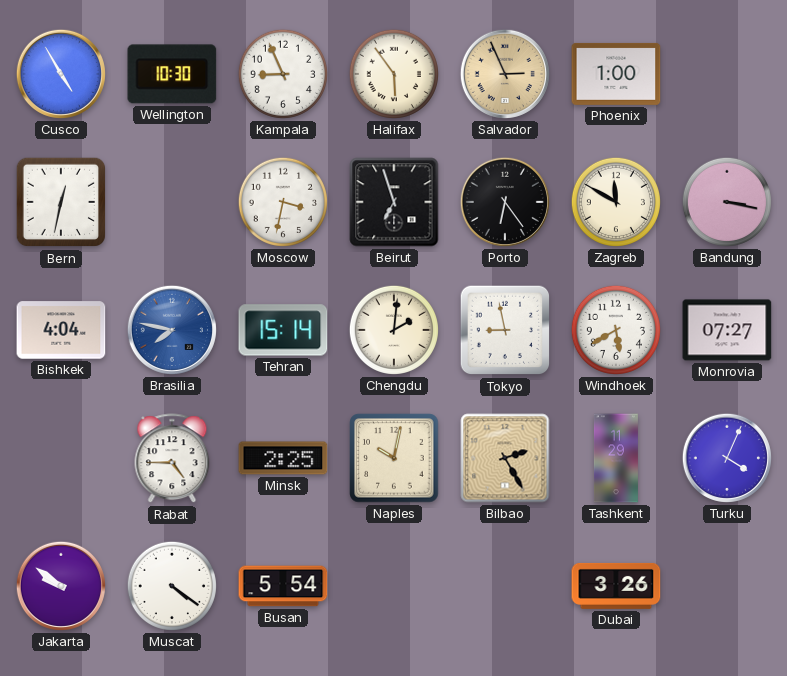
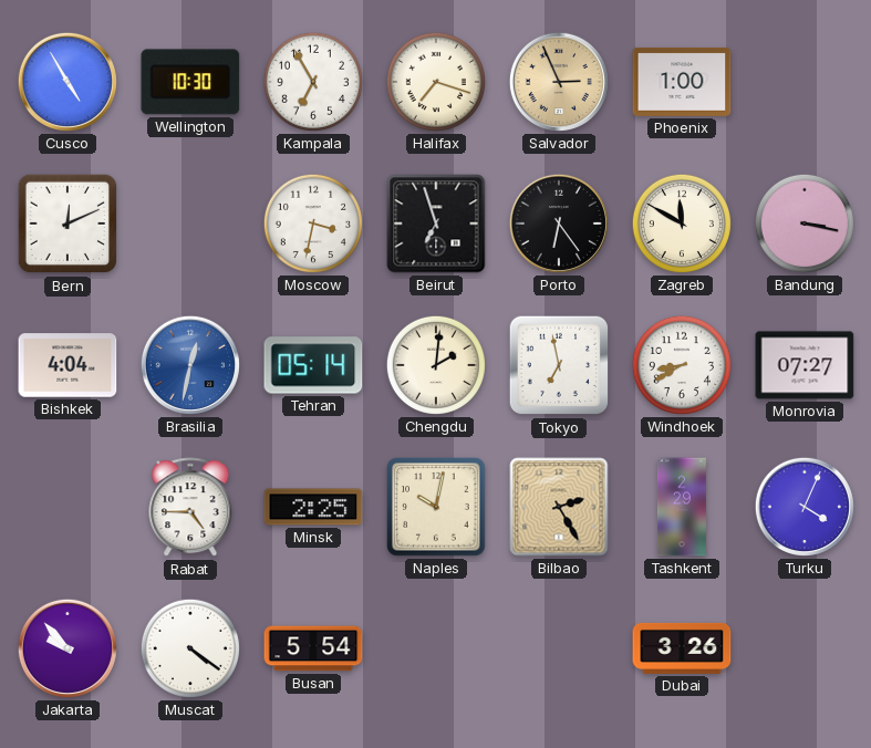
Kampala: 8:56 -> 6:55 (313, 82)
Halifax: 5:54 -> 7:18 (436, 82)
Bern: 12:32 -> 12:11 (68, 224)
Brasilia: 7:47 -> 12:32 (190, 365)
Tehran: 15:14 -> 05:14 (313, 365)
Tokyo: 8:58 -> 6:58 (559, 365)
Windhoek: 5:40 -> 8:40 (682, 365)
Tashkent: 11:29 -> 2:29 (682, 507)
Jakarta: 9:51 -> 9:53 (68, 648)
